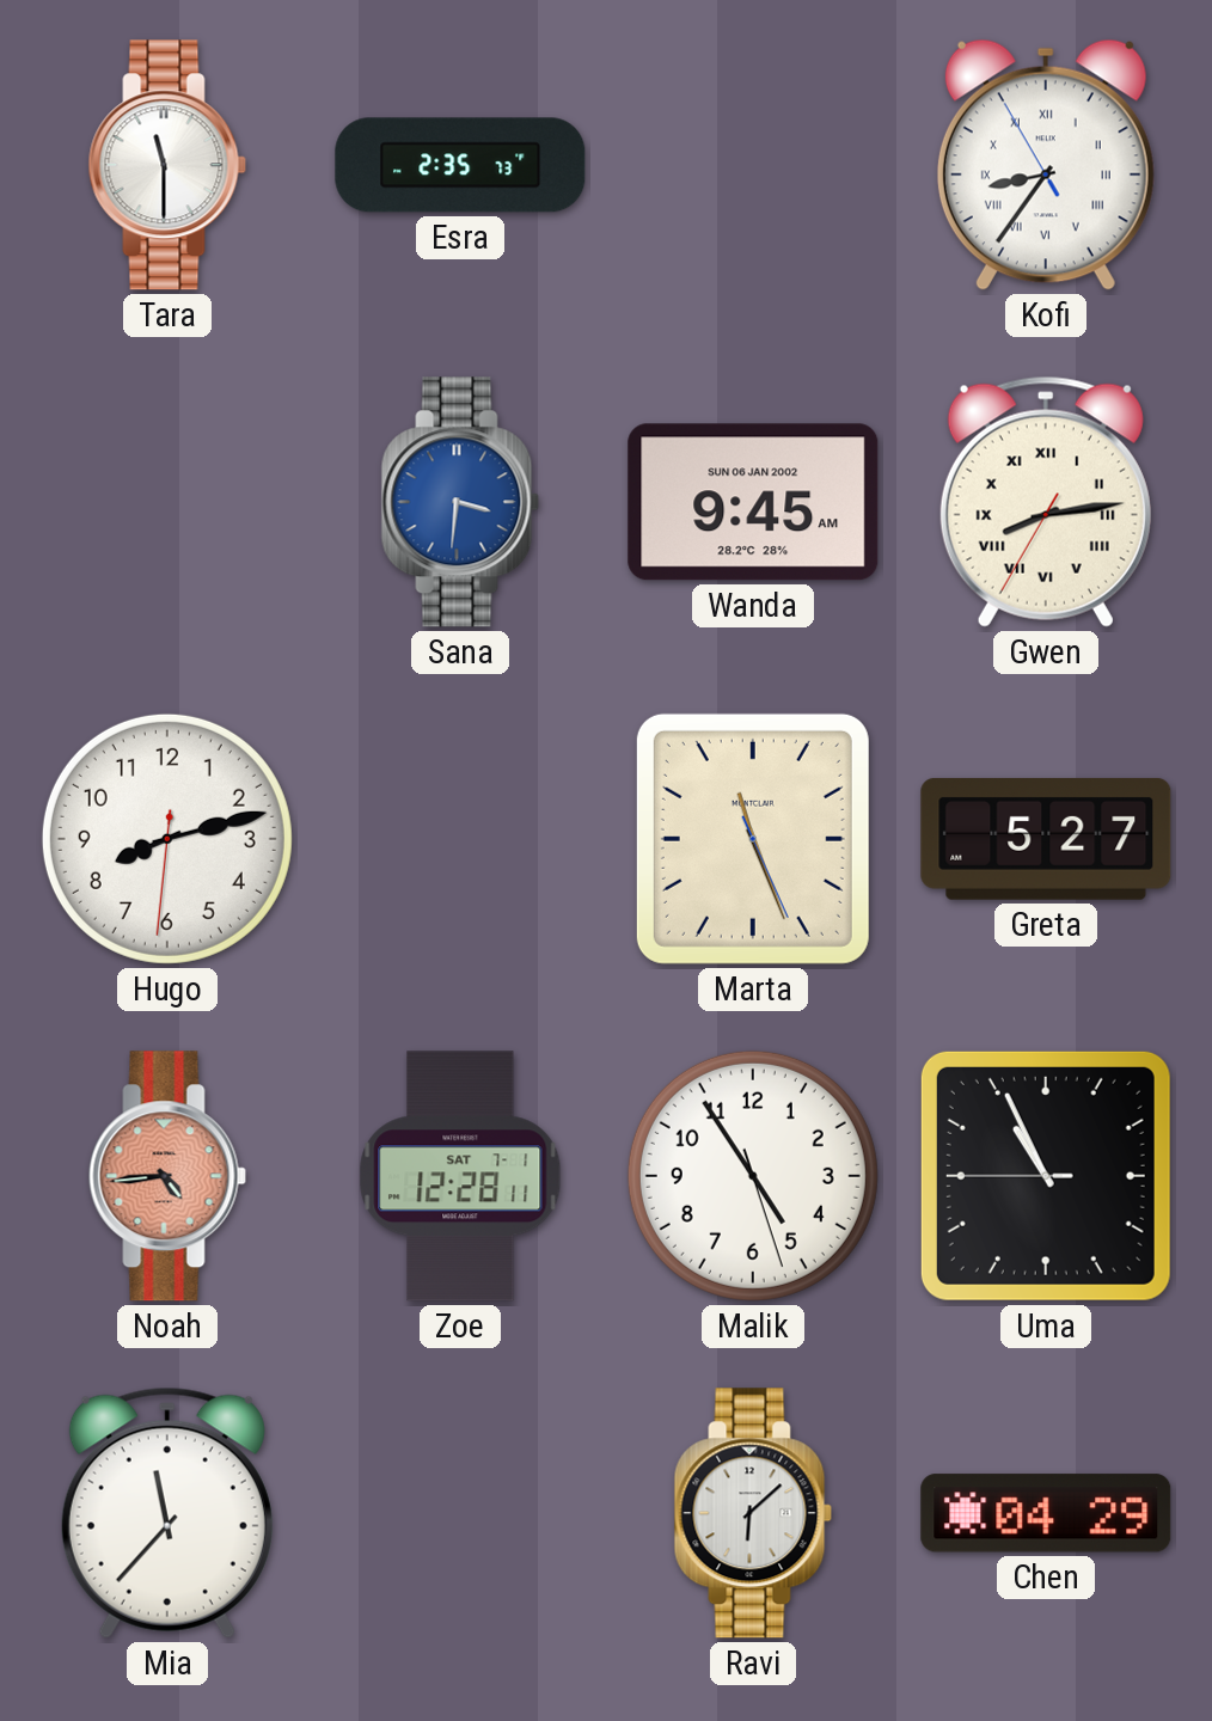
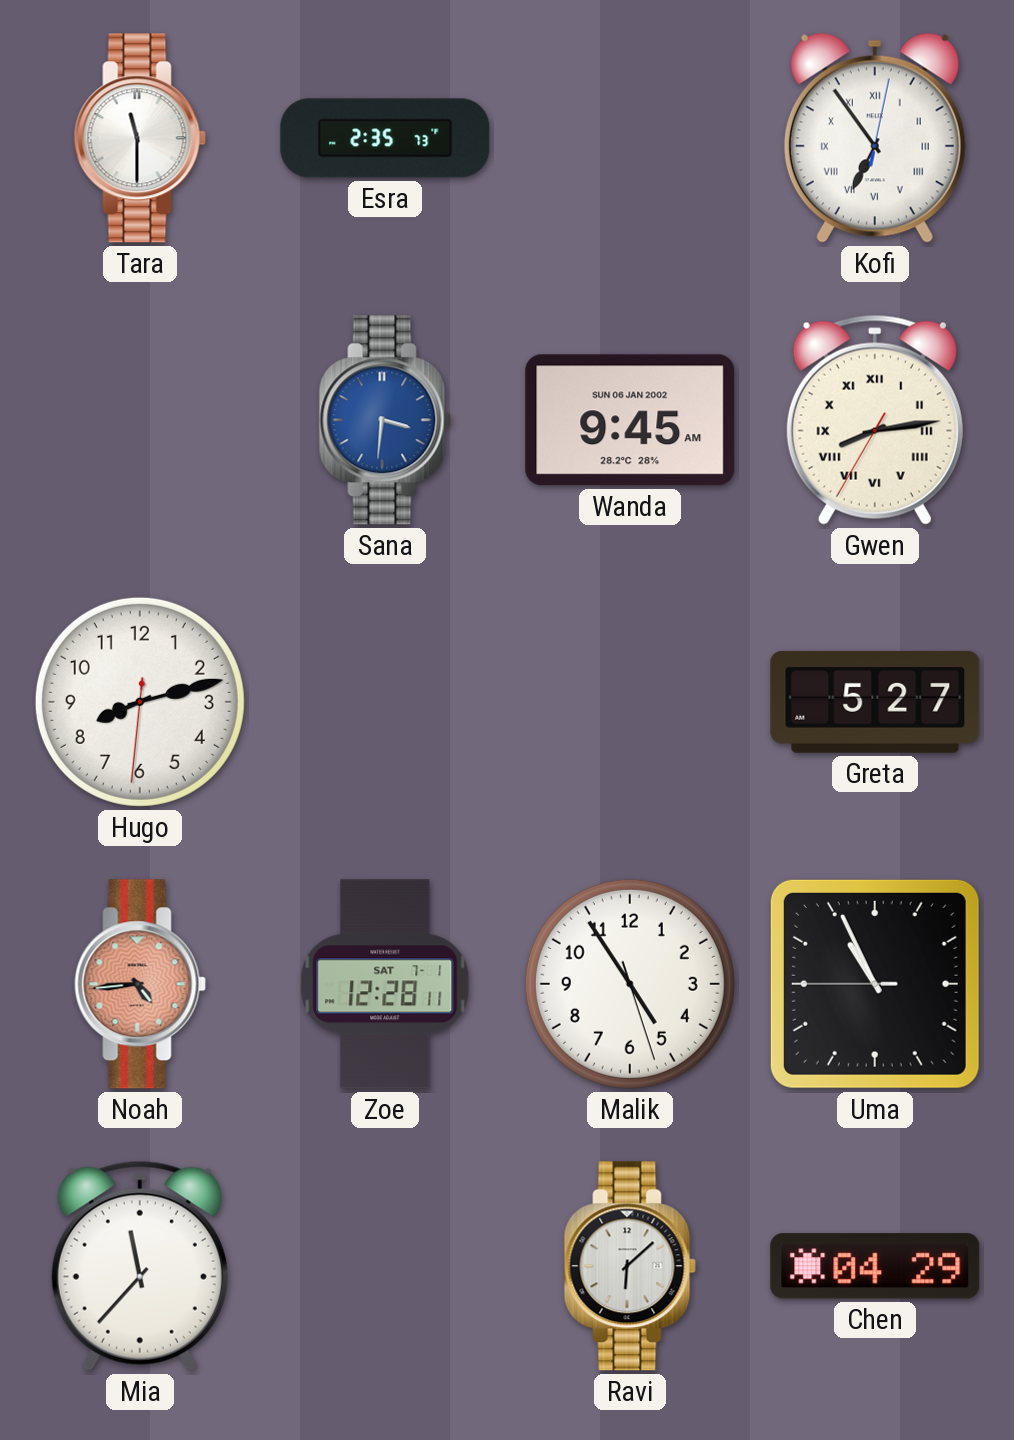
Kofi: 8:35 -> 6:54 (875, 138)
Marta: 11:26 -> none (753, 839)
